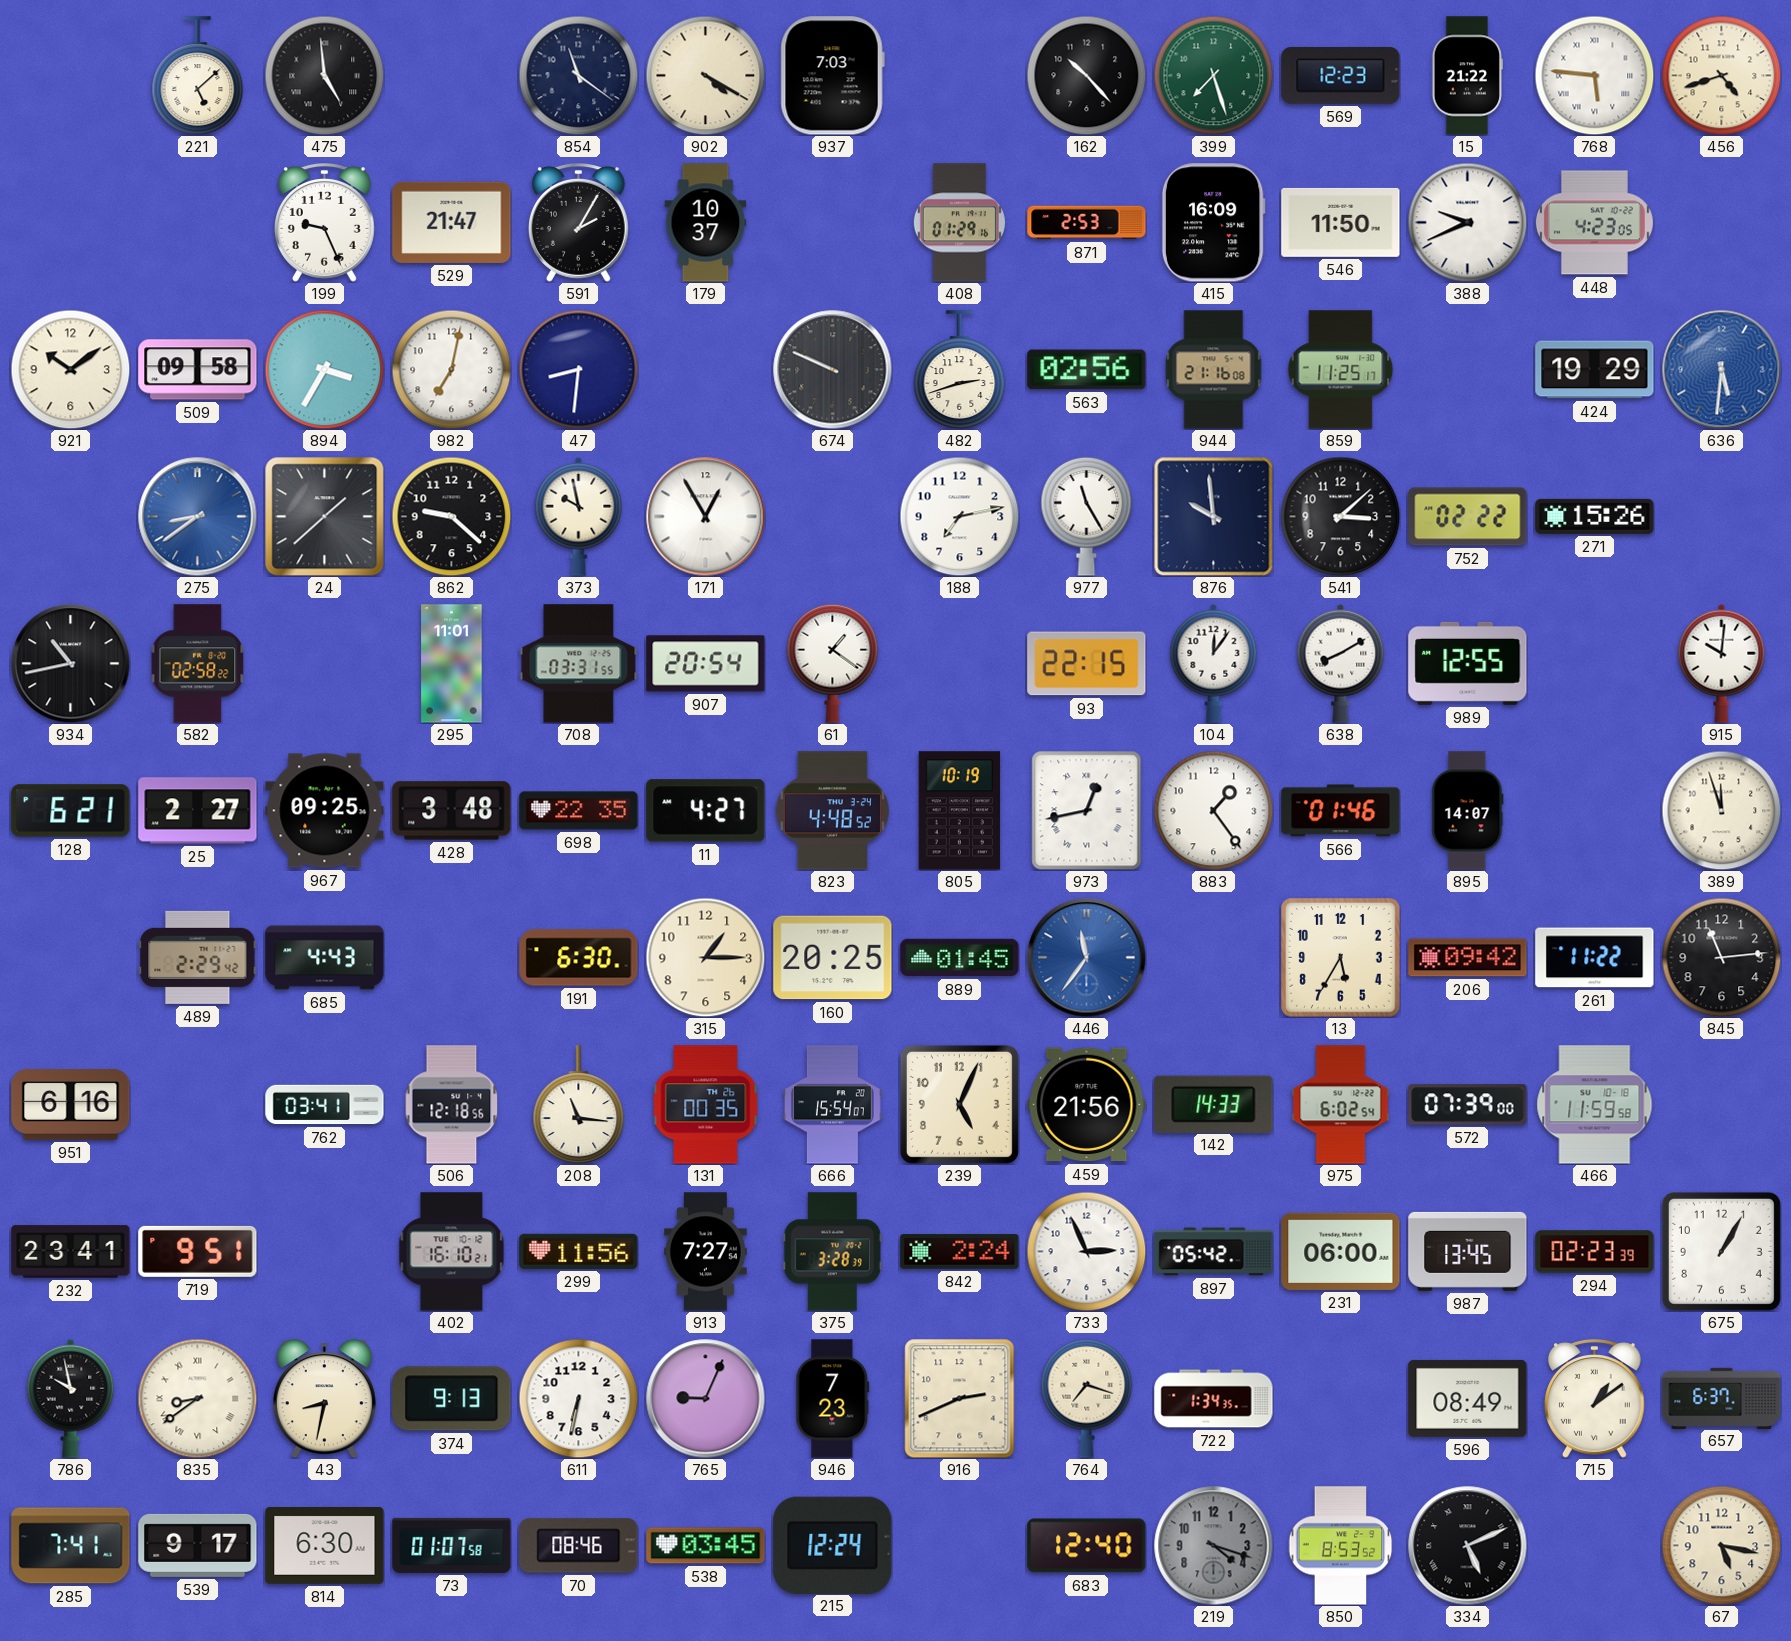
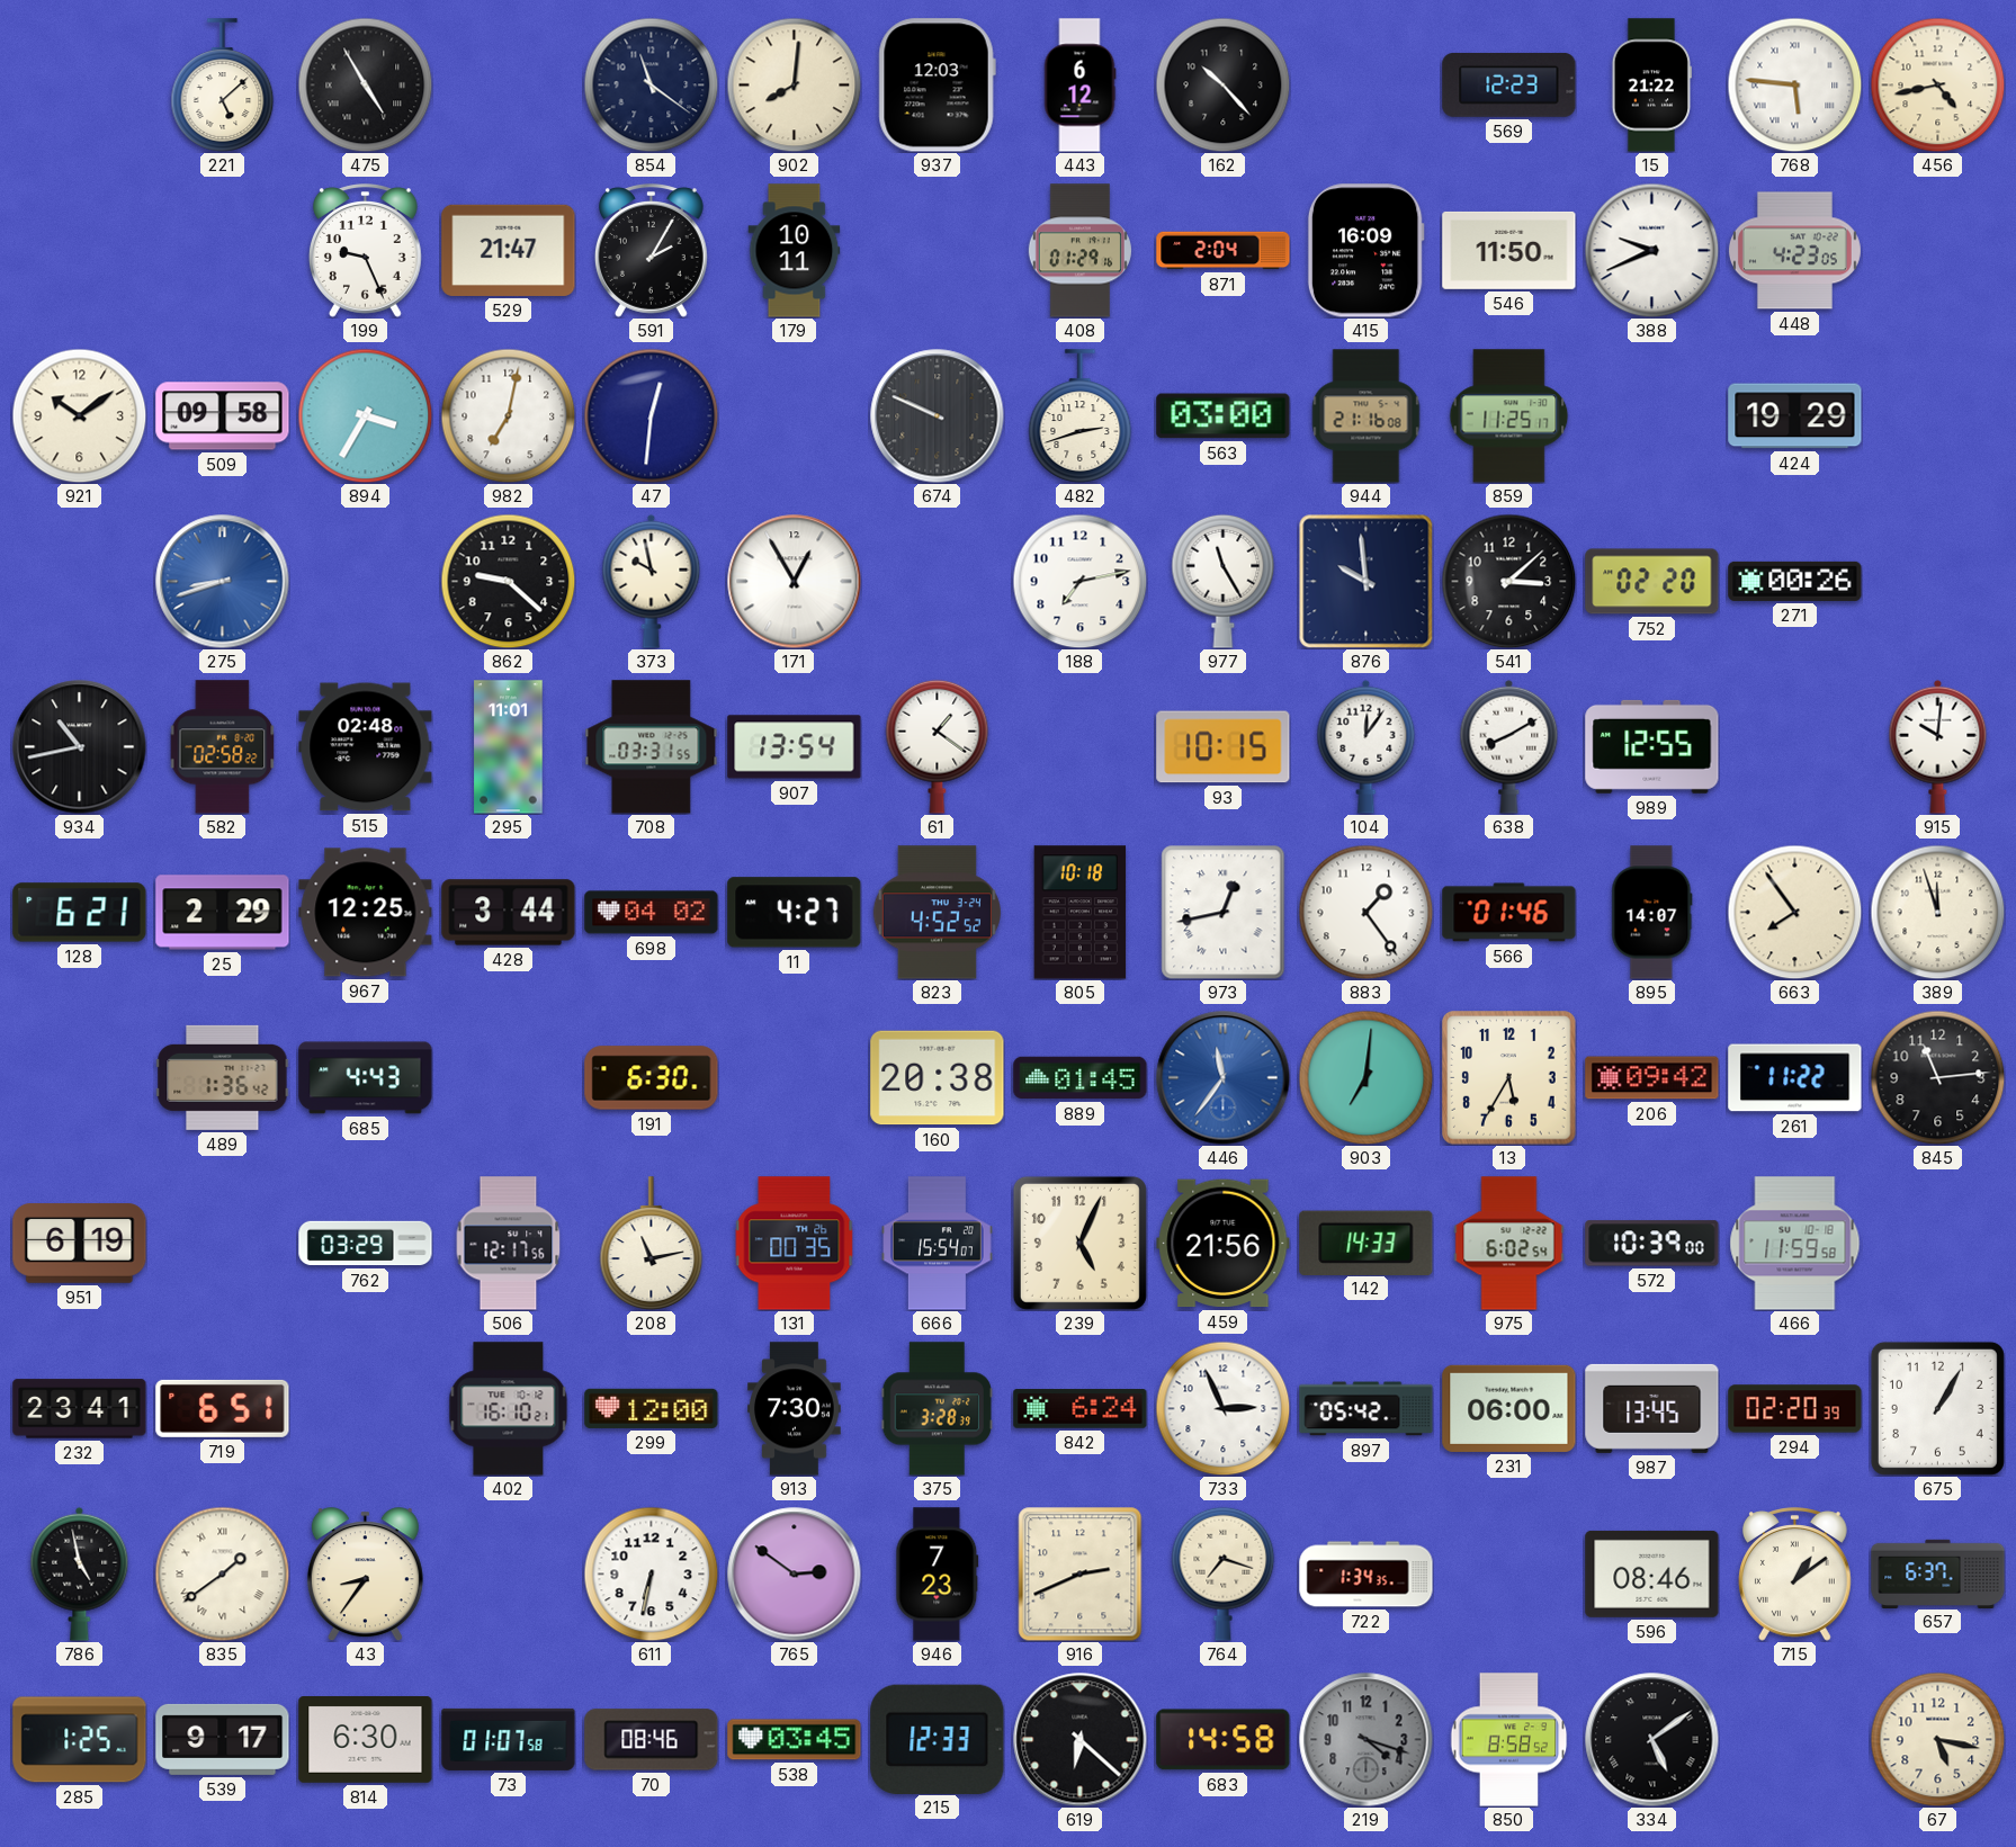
475: 4:59 -> 4:55 (365, 84)
902: 4:20 -> 8:01 (794, 84)
937: 7:03 -> 12:03 (937, 86)
443: none -> 6:12 (1079, 86)
399: 7:27 -> none (1213, 75)
456: 4:42 -> 4:43 (1937, 84)
179: 10:37 -> 10:11 (795, 251)
871: 2:53 -> 2:04 (1224, 251)
47: 8:31 -> 12:31 (651, 415)
563: 02:56 -> 03:00 (1224, 416)
636: 5:31 -> none (1722, 370)
275: 8:39 -> 8:42 (223, 582)
24: 1:38 -> none (324, 516)
752: 02:22 -> 02:20 (1652, 582)
271: 15:26 -> 00:26 (1795, 581)
515: none -> 02:48 (366, 747)
907: 20:54 -> 13:54 (795, 747)
93: 22:15 -> 10:15 (1224, 747)
25: 2:27 -> 2:29 (223, 913)
967: 09:25 -> 12:25 (366, 913)
428: 3:48 -> 3:44 (509, 913)
698: 22:35 -> 04:02 (652, 913)
823: 4:48 -> 4:52 (937, 913)
805: 10:19 -> 10:18 (1081, 913)
663: none -> 7:54 (1794, 912)
489: 2:29 -> 1:36 (223, 1077)
315: 1:15 -> none (705, 957)
160: 20:25 -> 20:38 (938, 1078)
903: none -> 7:01 (1365, 1077)
951: 6:16 -> 6:19 (80, 1244)
762: 03:41 -> 03:29 (366, 1244)
506: 12:18 -> 12:17 (509, 1244)
208: 11:16 -> 11:13 (652, 1244)
572: 07:39 -> 10:39 (1652, 1244)
719: 9:51 -> 6:51 (223, 1408)
299: 11:56 -> 12:00 (652, 1408)
913: 7:27 -> 7:30 (795, 1409)
842: 2:24 -> 6:24 (1081, 1409)
294: 02:23 -> 02:20 (1795, 1409)
786: 9:58 -> 4:58 (80, 1573)
835: 8:39 -> 1:39 (222, 1573)
43: 8:32 -> 8:36 (365, 1575)
374: 9:13 -> none (452, 1399)
765: 9:04 -> 2:51 (795, 1575)
596: 08:49 -> 08:46 (1652, 1573)
285: 7:41 -> 1:25 (80, 1740)
215: 12:24 -> 12:33 (938, 1739)
619: none -> 6:22 (1081, 1740)
683: 12:40 -> 14:58 (1224, 1740)
850: 8:53 -> 8:58 (1509, 1740)
334: 5:11 -> 5:09 (1652, 1740)
